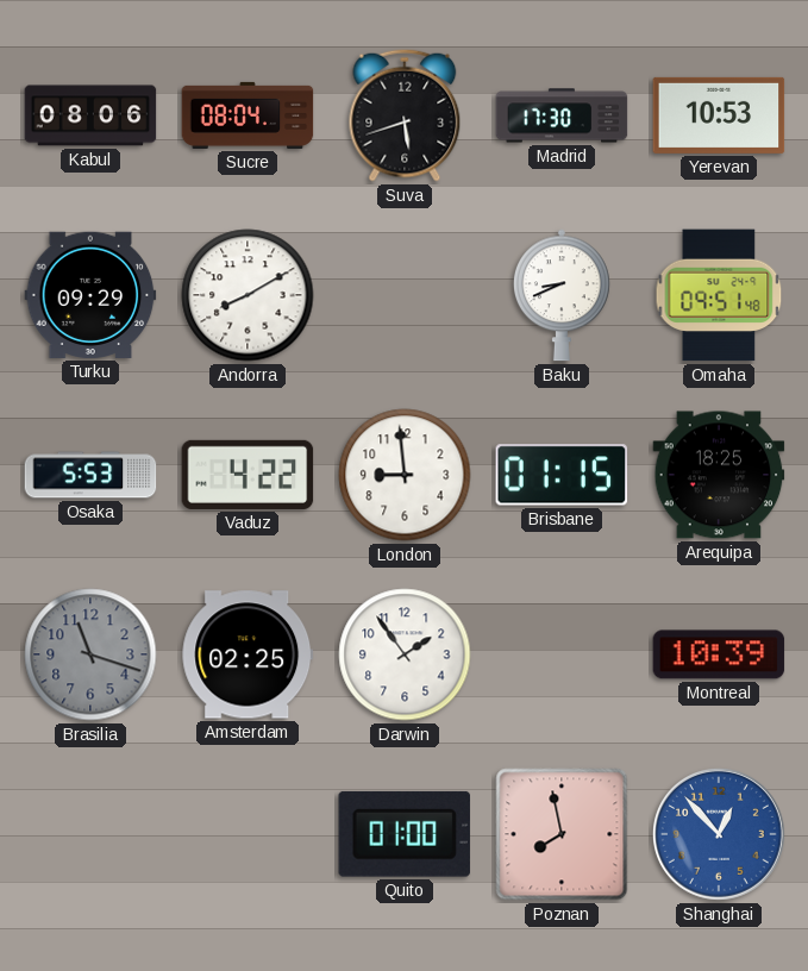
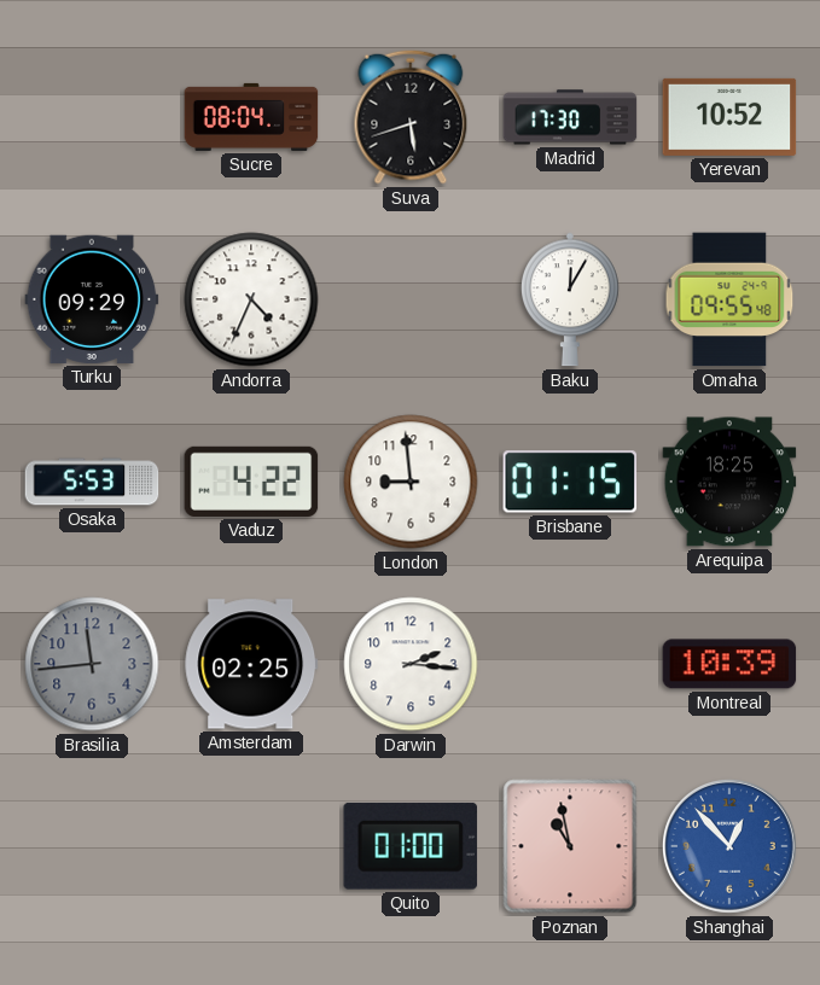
Kabul: 08:06 -> none (90, 115)
Yerevan: 10:53 -> 10:52 (729, 117)
Andorra: 8:10 -> 4:34 (251, 299)
Baku: 8:41 -> 12:05 (571, 299)
Omaha: 09:51 -> 09:55 (729, 299)
Brasilia: 11:18 -> 11:44 (92, 664)
Darwin: 1:54 -> 2:16 (411, 664)
Poznan: 7:58 -> 10:58 (570, 846)
